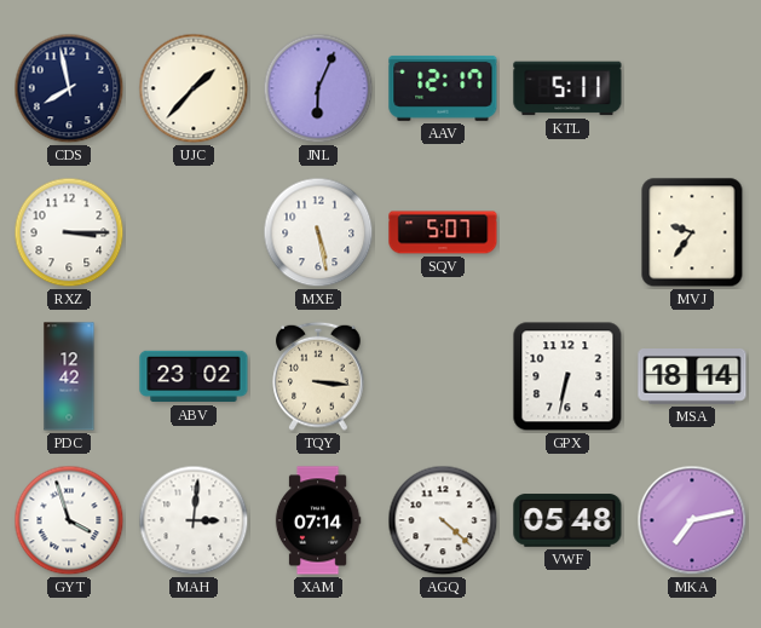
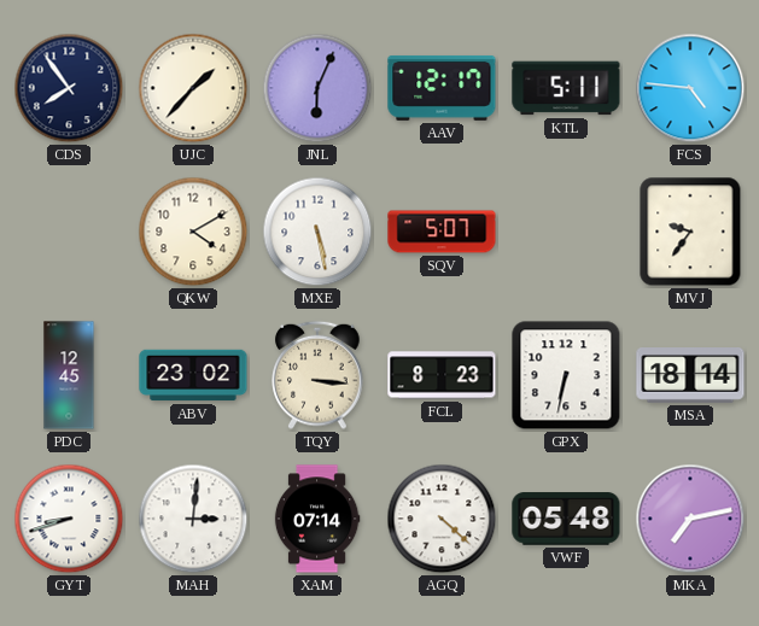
CDS: 7:58 -> 7:54 (69, 88)
FCS: none -> 4:46 (690, 88)
RXZ: 3:15 -> none (69, 232)
QKW: none -> 4:10 (193, 232)
PDC: 12:42 -> 12:45 (69, 375)
FCL: none -> 8:23 (442, 375)
GYT: 3:57 -> 8:42 (69, 519)
